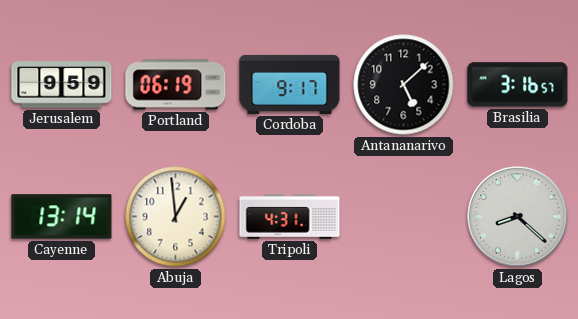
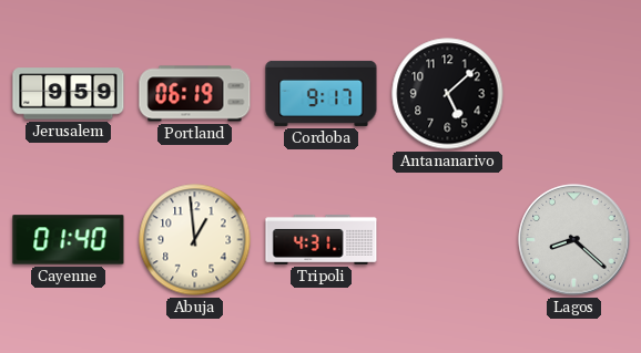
Brasilia: 3:16 -> none (518, 85)
Cayenne: 13:14 -> 01:40 (69, 240)
